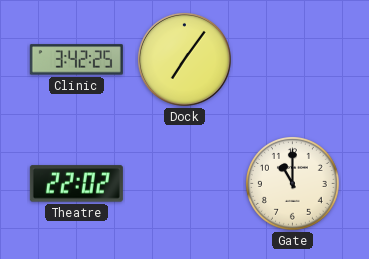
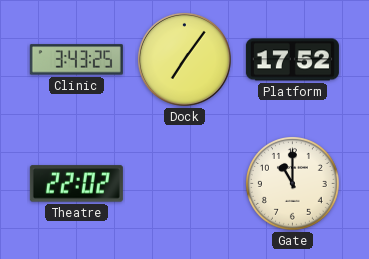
Clinic: 3:42 -> 3:43 (76, 60)
Platform: none -> 17:52 (292, 60)
